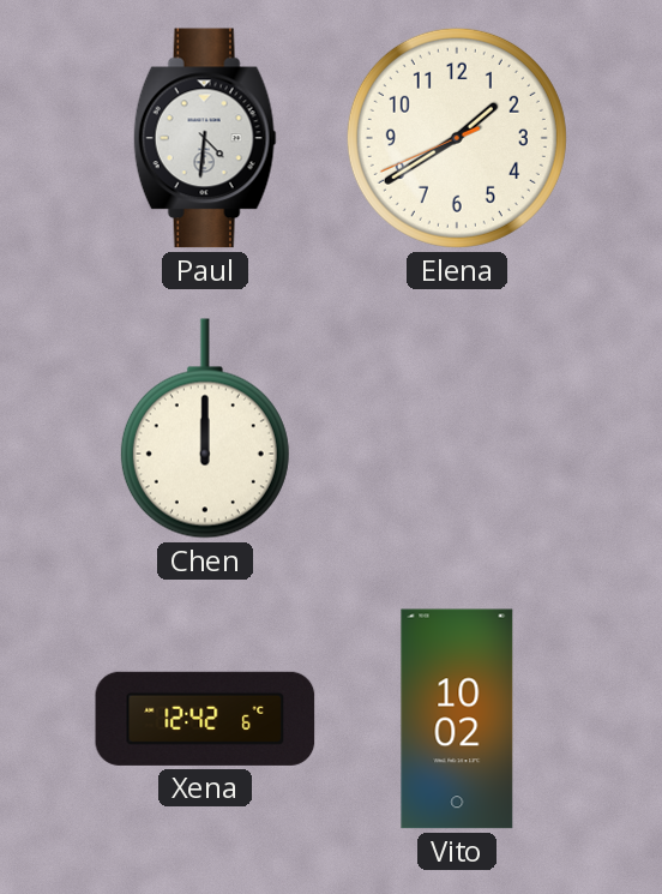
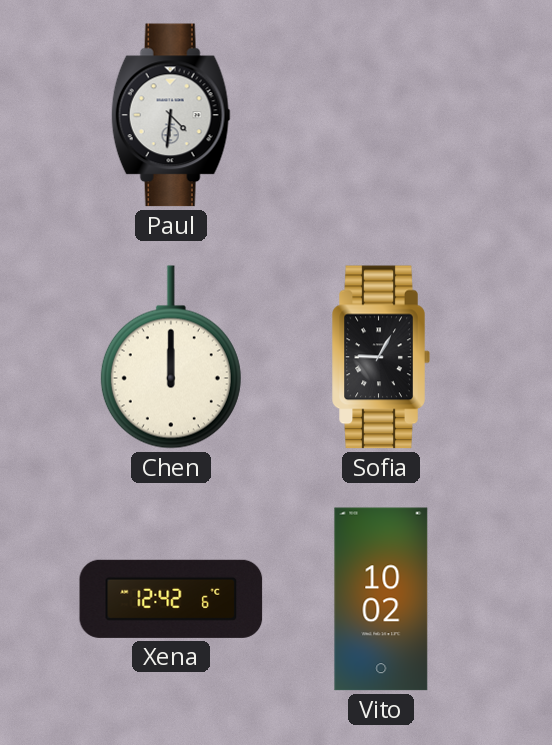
Elena: 1:39 -> none (457, 138)
Sofia: none -> 9:05 (381, 357)
